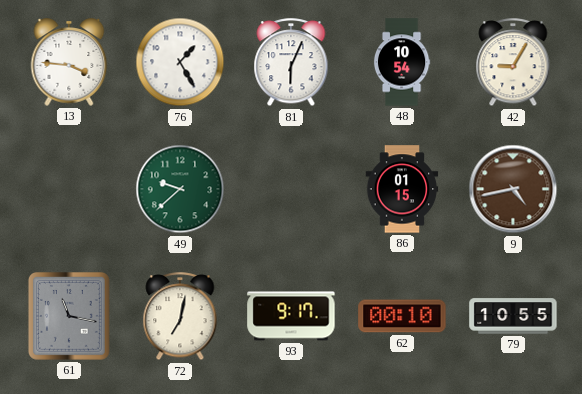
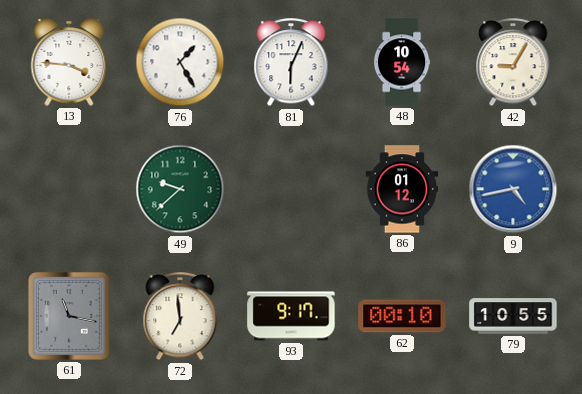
86: 01:15 -> 01:12 (402, 189)
9 dial: brown -> blue (513, 189)
72: 7:02 -> 6:59 (180, 317)
